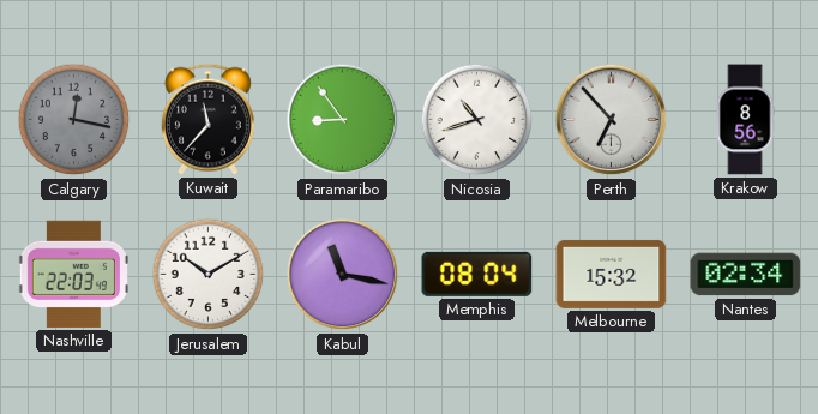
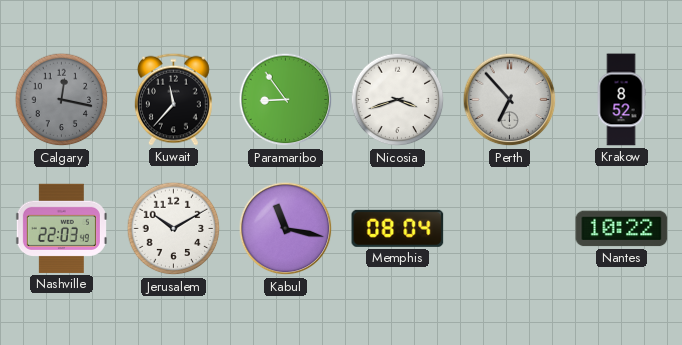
Nicosia: 10:42 -> 3:42 (398, 100)
Krakow: 8:56 -> 8:52 (621, 100)
Melbourne: 15:32 -> none (612, 274)
Nantes: 02:34 -> 10:22 (622, 229)
